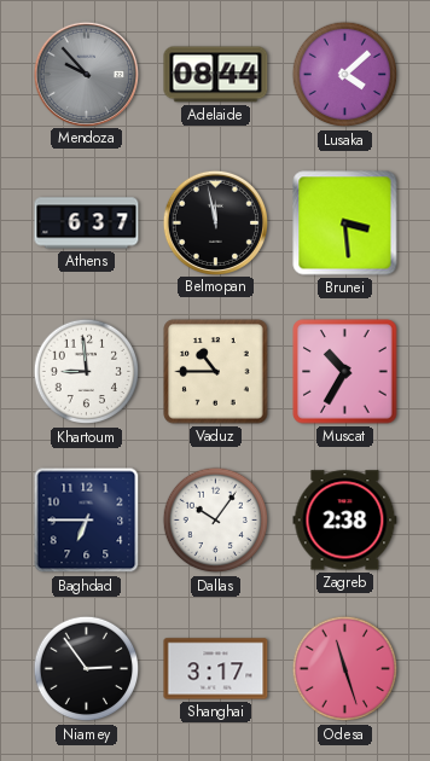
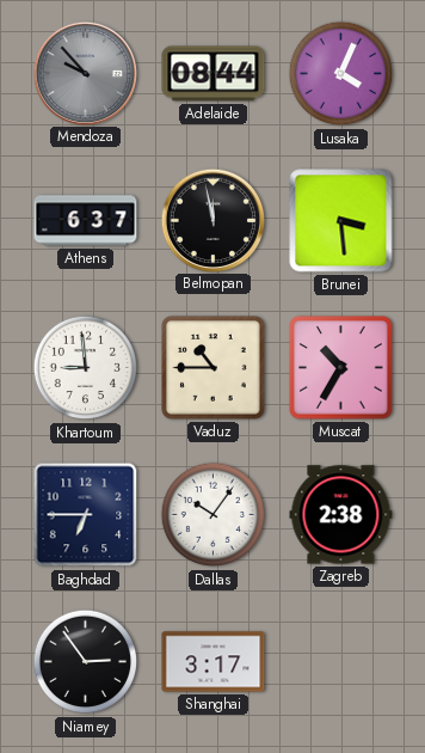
Lusaka: 4:08 -> 4:04 (341, 74)
Odesa: 11:27 -> none (345, 669)
